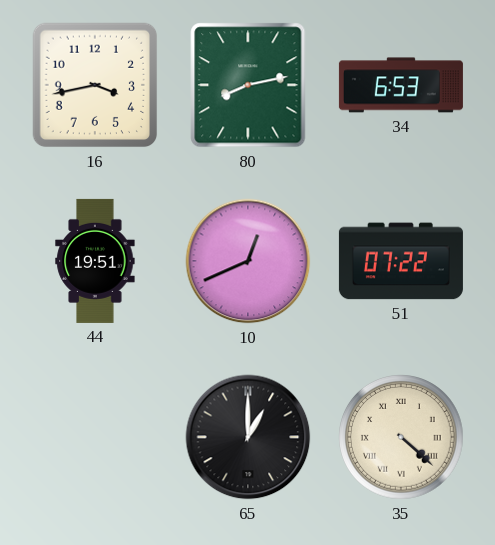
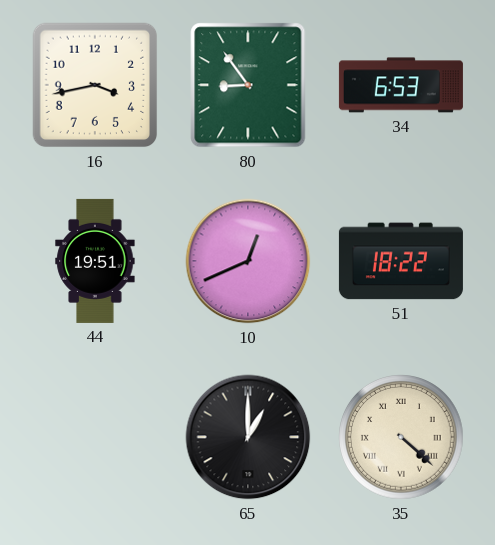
80: 8:13 -> 8:54 (248, 85)
51: 07:22 -> 18:22 (401, 261)
